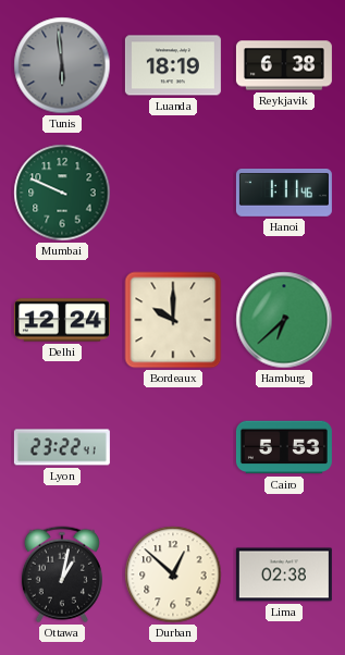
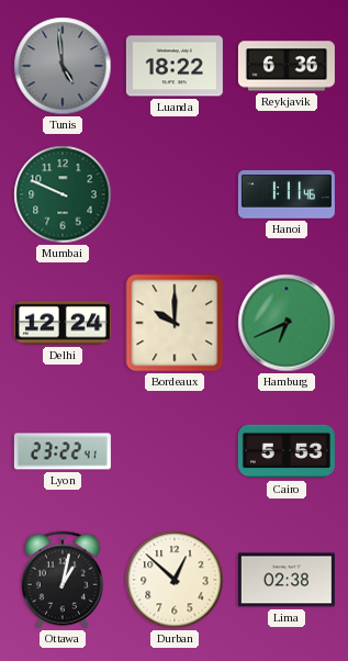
Tunis: 5:59 -> 4:59 (63, 66)
Luanda: 18:19 -> 18:22 (175, 66)
Reykjavik: 6:38 -> 6:36 (287, 66)
Hamburg: 6:38 -> 6:41 (287, 323)
